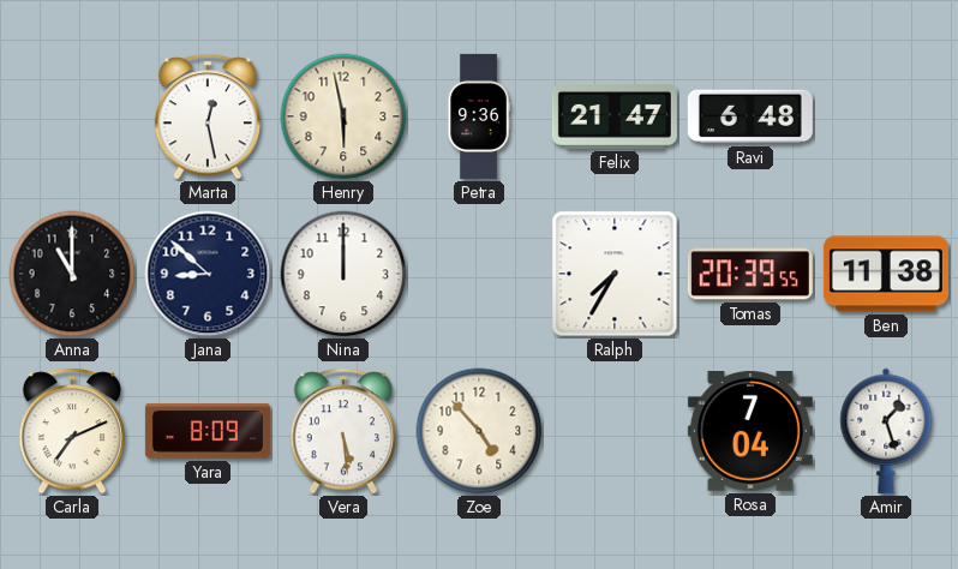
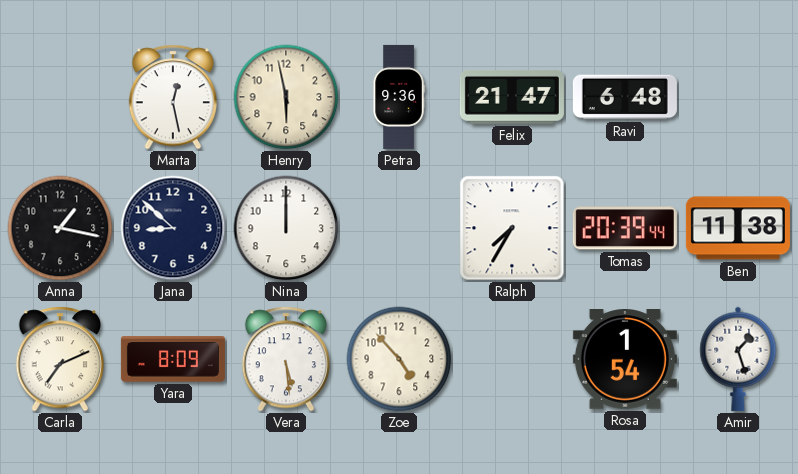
Anna: 11:00 -> 1:17 (60, 228)
Tomas: 20:39:55 -> 20:39:44 (625, 228)
Rosa: 7:04 -> 1:54 (625, 360)
